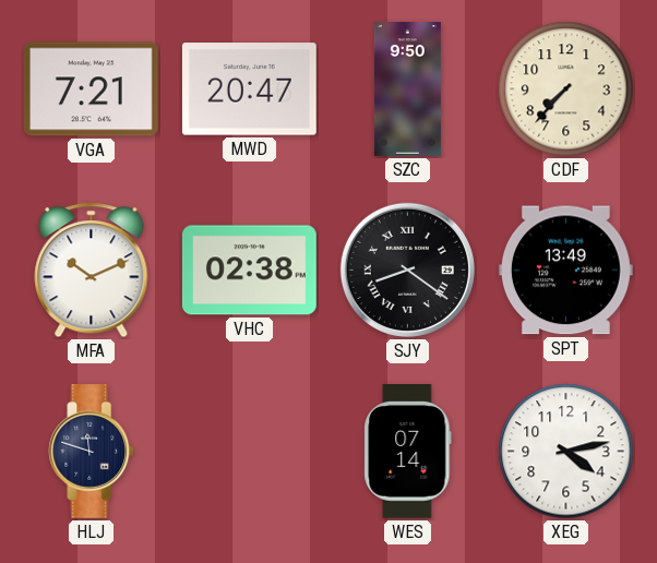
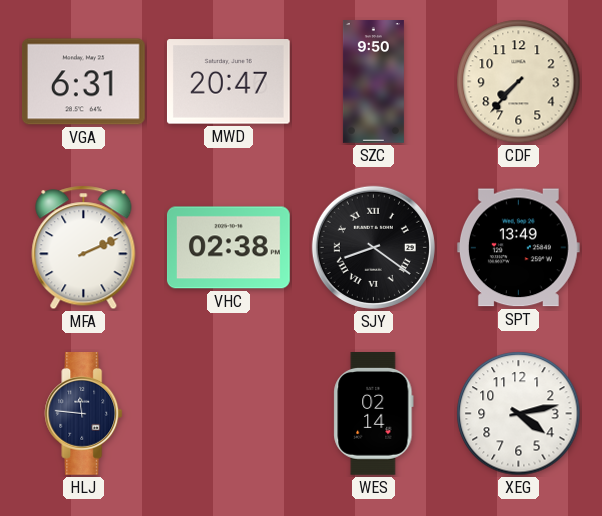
VGA: 7:21 -> 6:31 (83, 82)
MFA: 10:11 -> 2:11 (84, 248)
HLJ: 11:48 -> 11:46 (84, 414)
WES: 07:14 -> 02:14 (374, 414)
